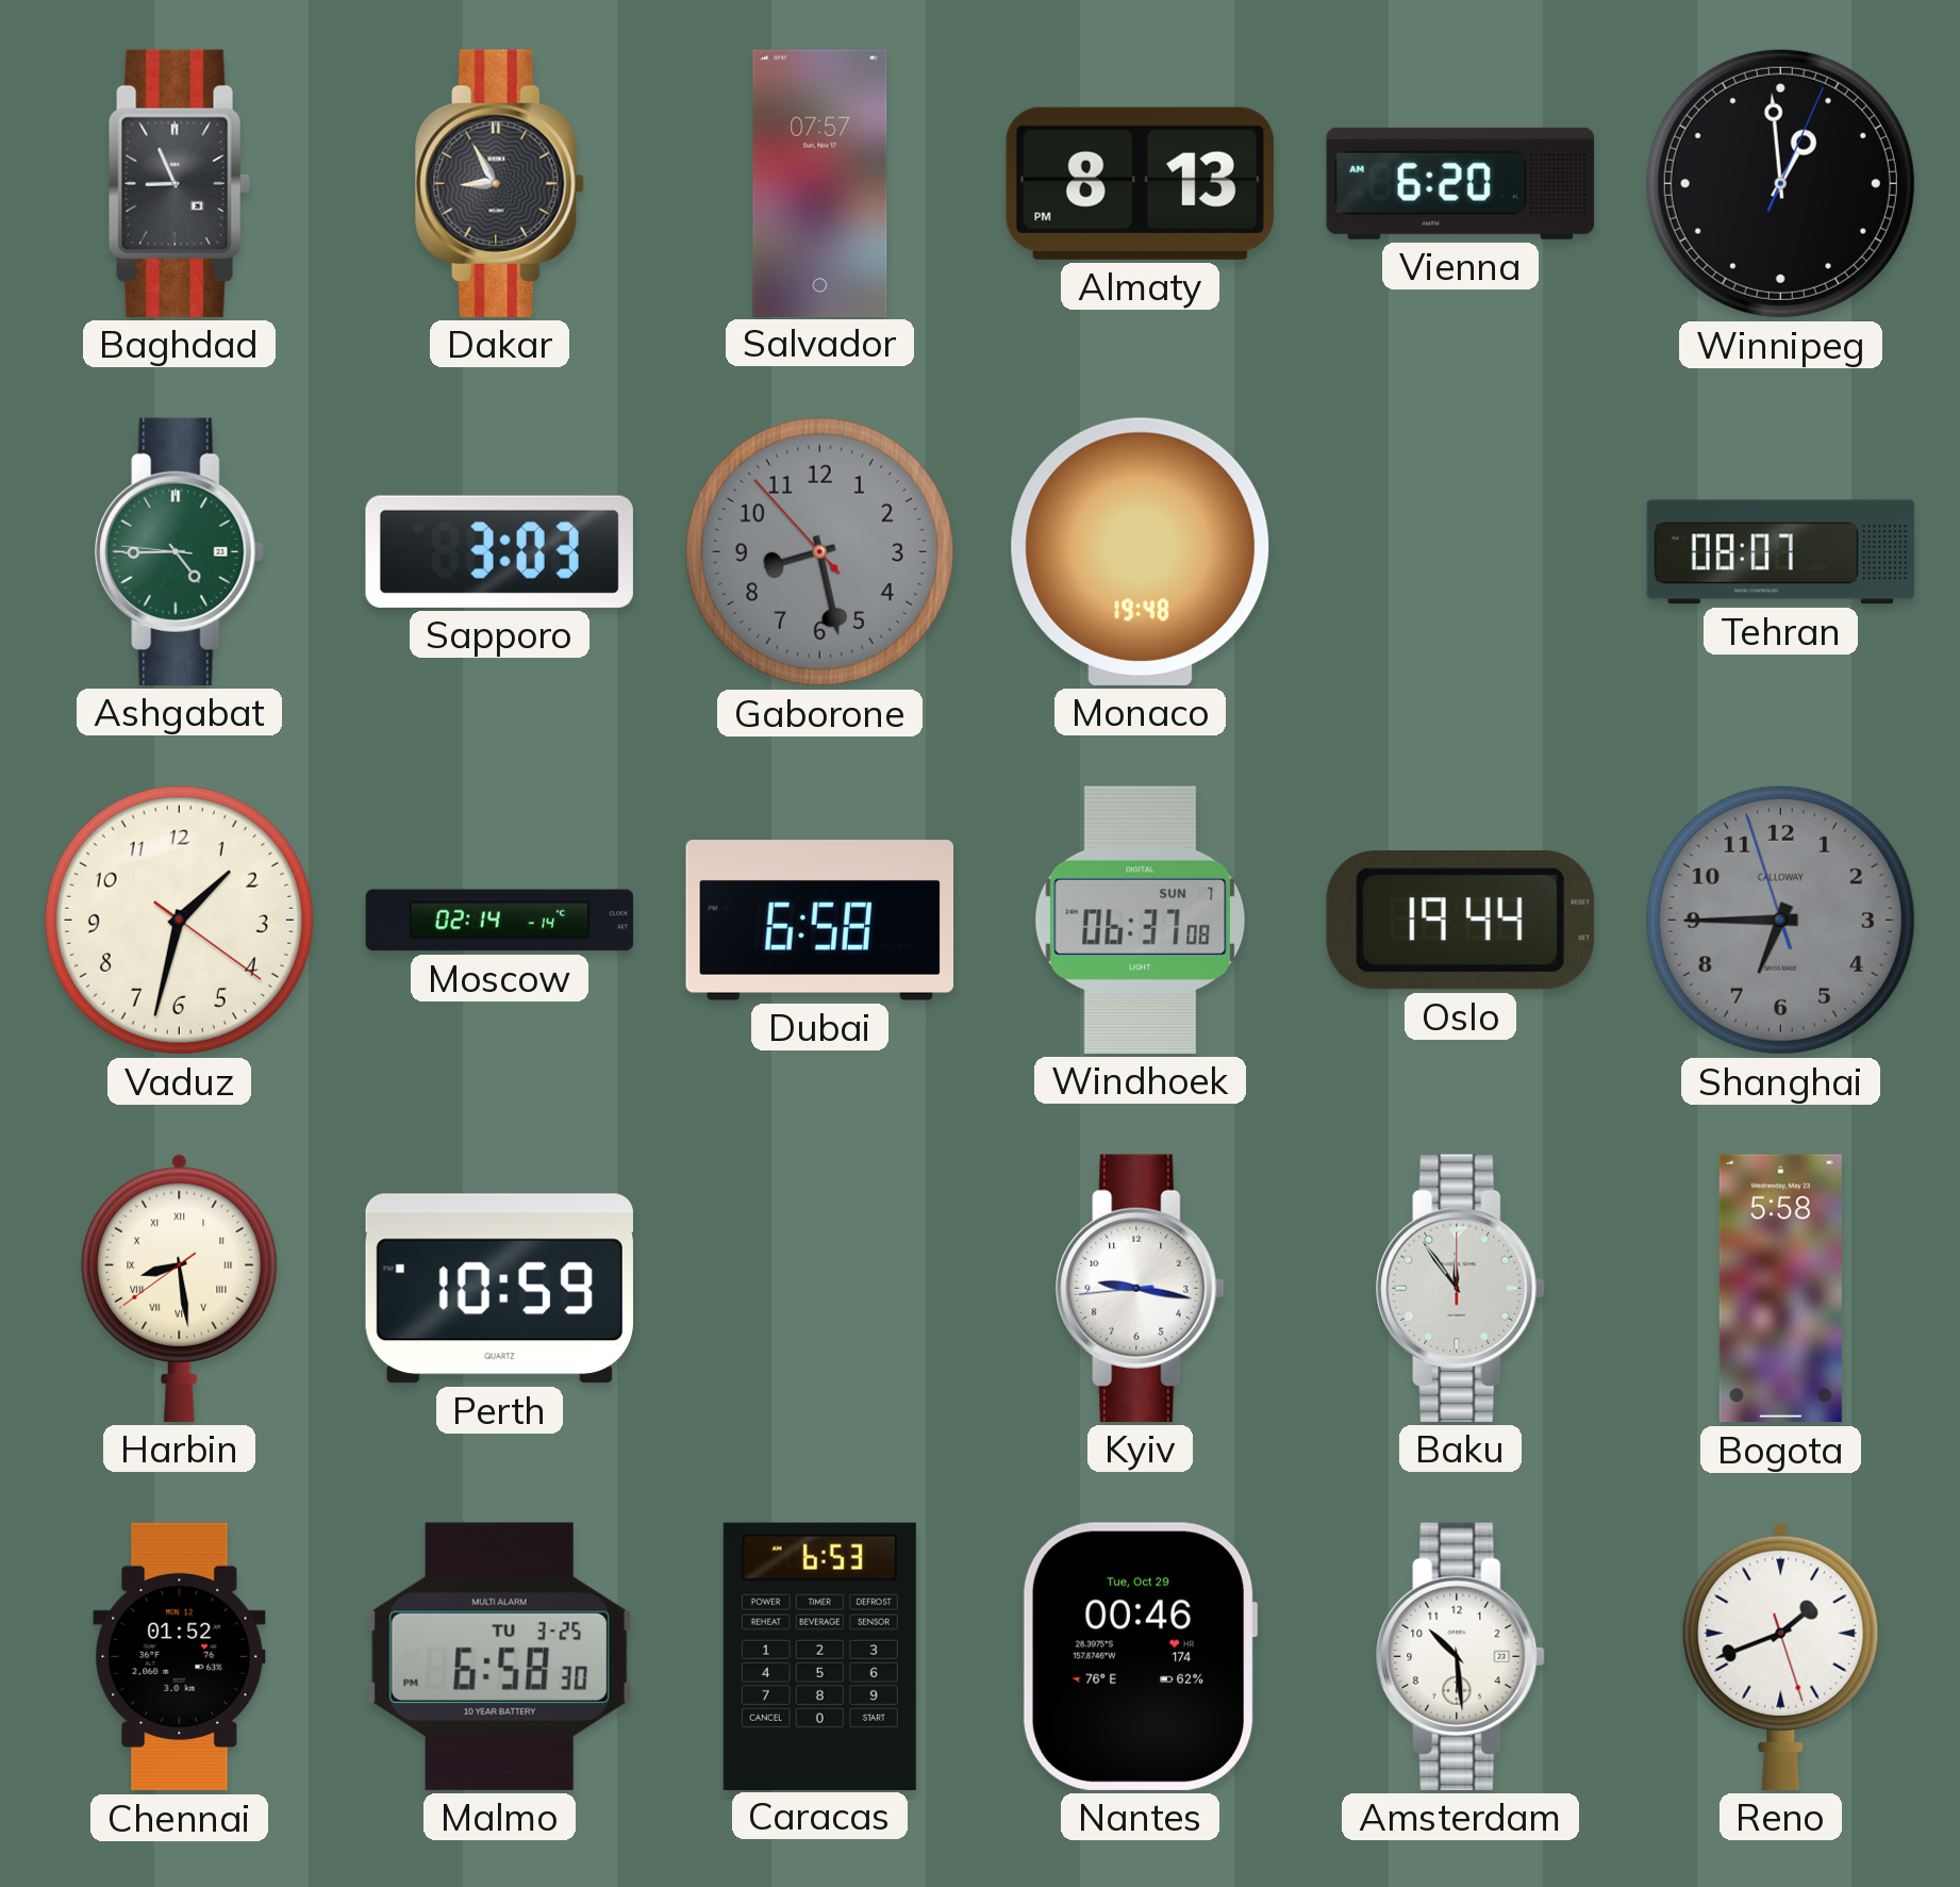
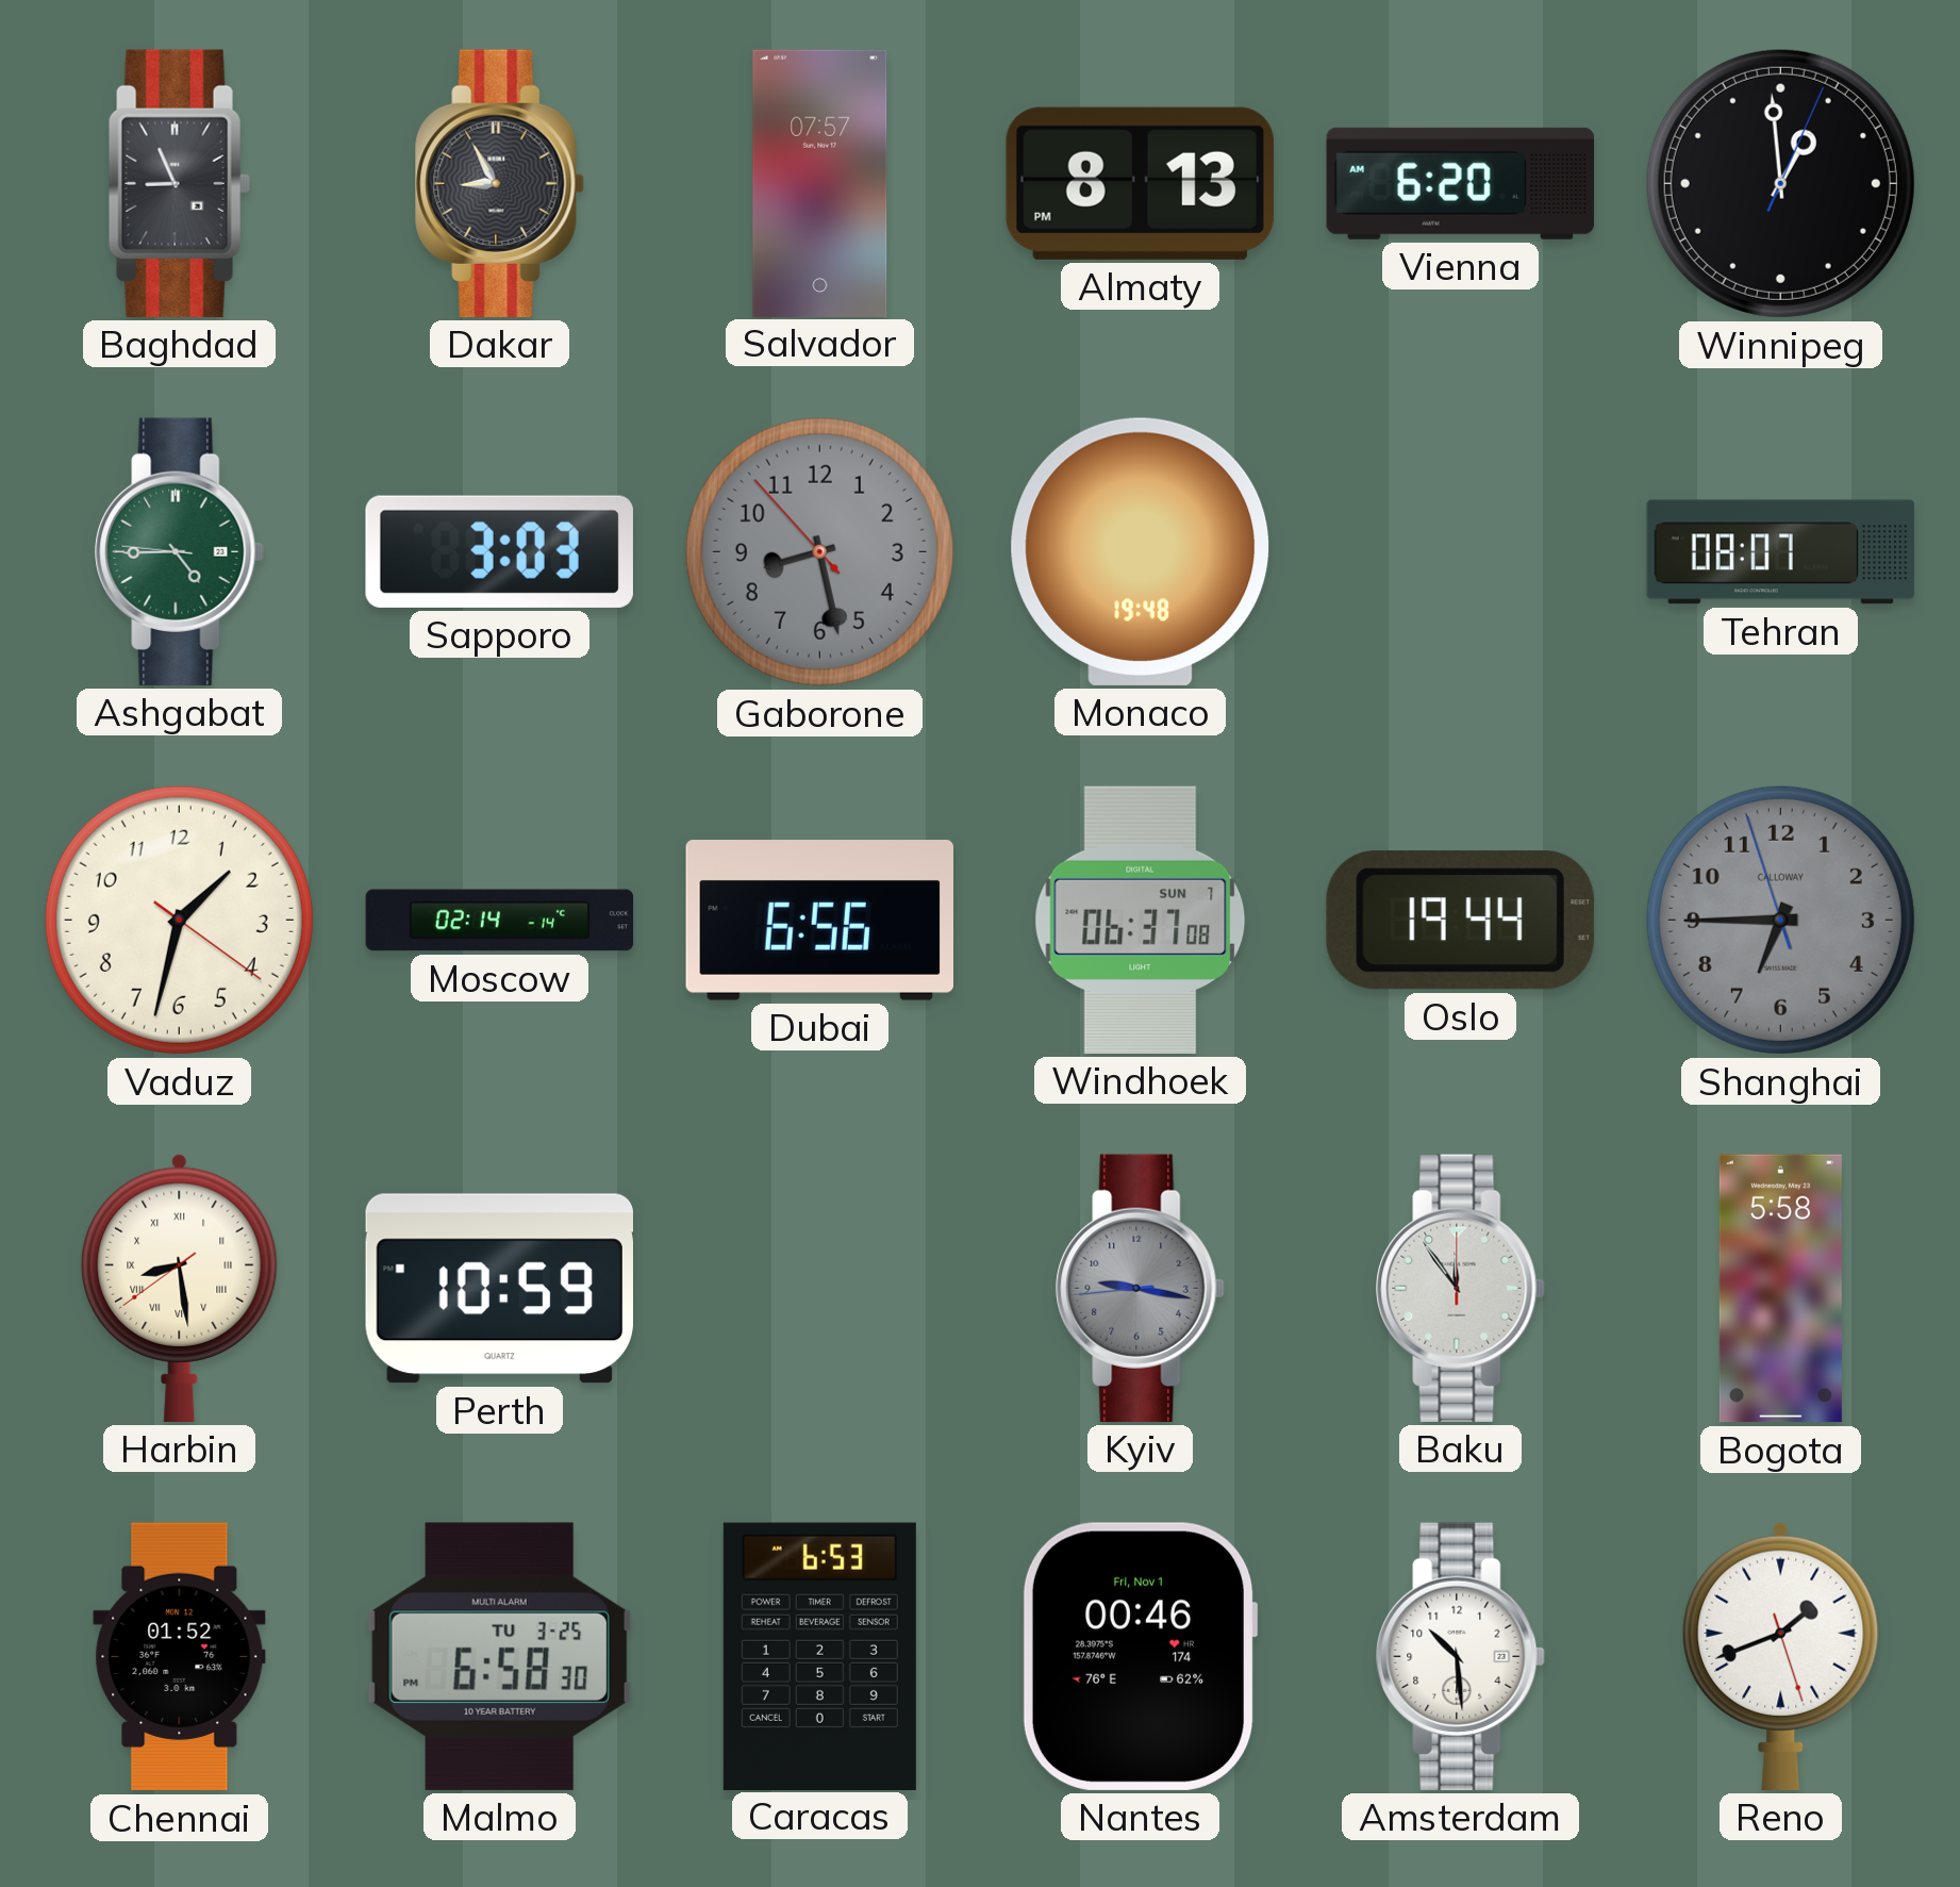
Dubai: 6:58 -> 6:56 (819, 921)
Kyiv dial: white -> grey (1141, 1288)
Nantes date: Tue, Oct 29 -> Fri, Nov 1 (1140, 1656)
